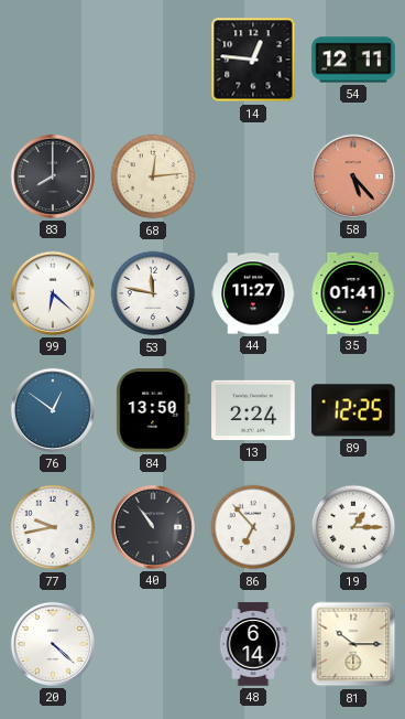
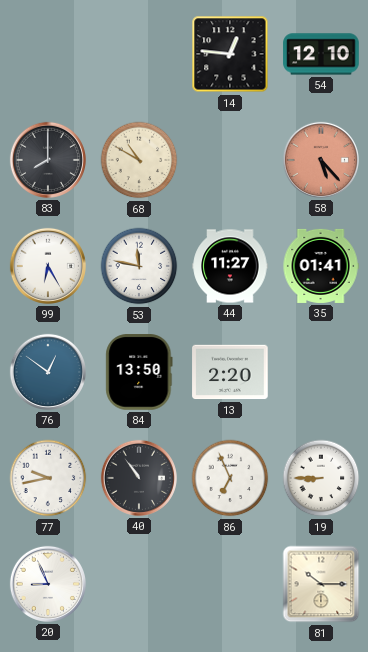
54: 12:11 -> 12:10 (321, 54)
68: 12:14 -> 10:50 (139, 160)
99: 6:22 -> 6:25 (48, 266)
13: 2:24 -> 2:20 (230, 372)
89: 12:25 -> none (354, 410)
86: 6:53 -> 6:56 (230, 478)
19: 1:15 -> 8:45 (321, 478)
20: 4:22 -> 8:56 (48, 584)
48: 6:14 -> none (253, 644)
